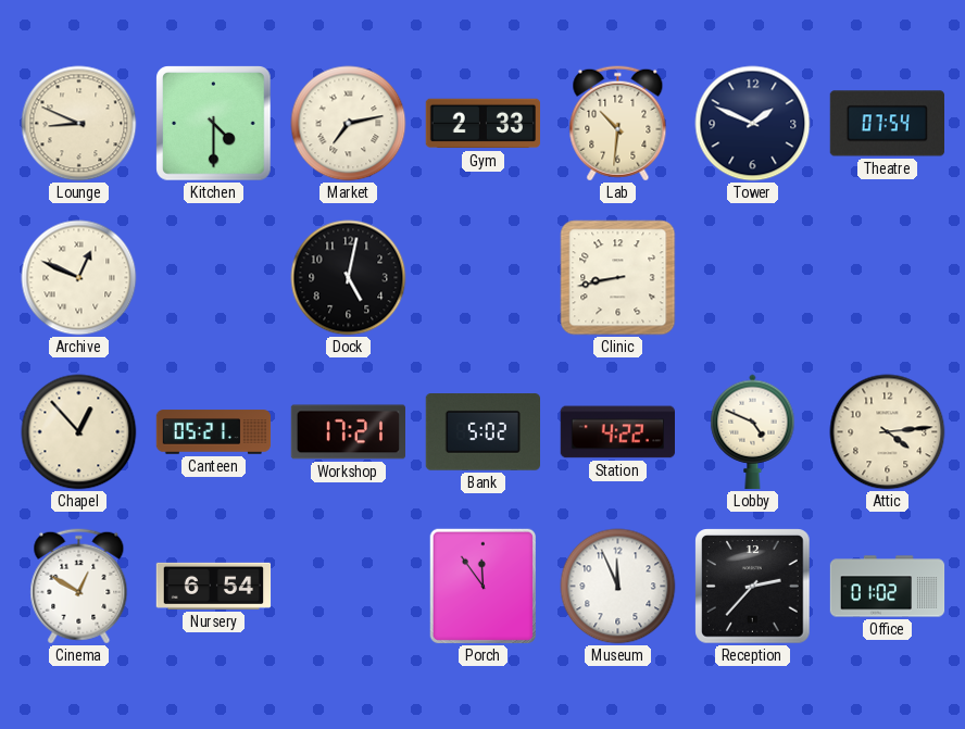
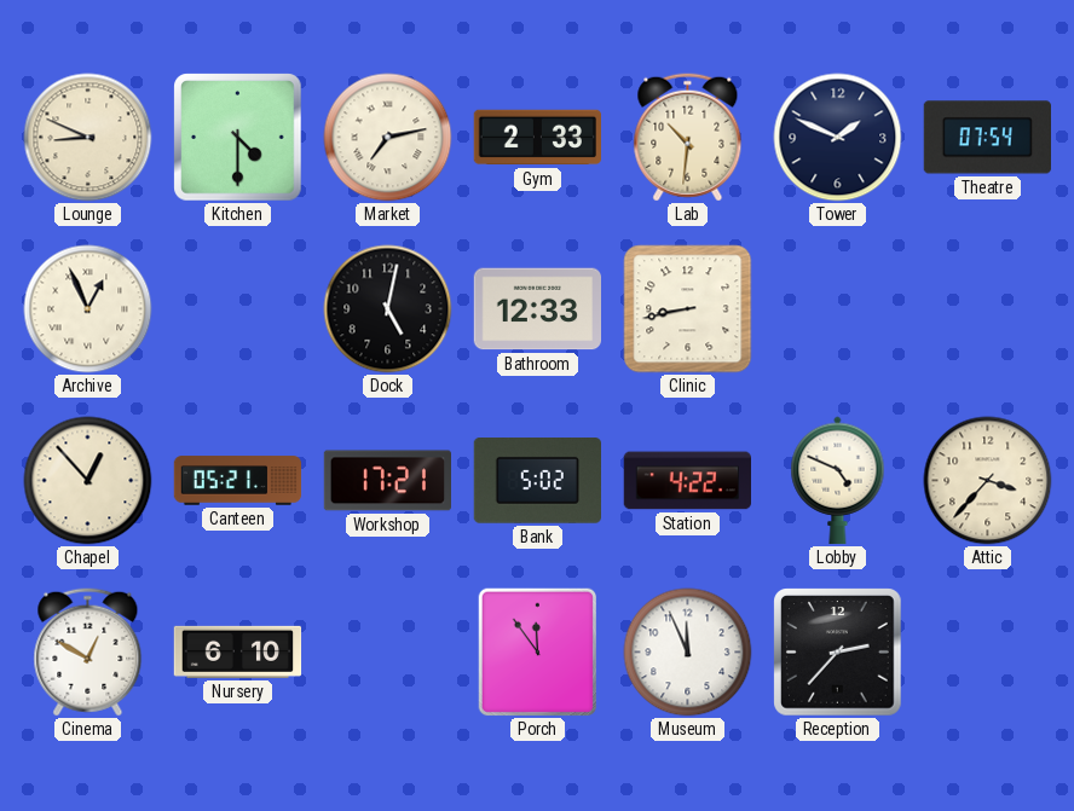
Archive: 12:49 -> 12:56 (88, 309)
Bathroom: none -> 12:33 (538, 309)
Attic: 4:14 -> 3:37 (988, 481)
Nursery: 6:54 -> 6:10 (238, 651)
Office: 01:02 -> none (888, 587)
